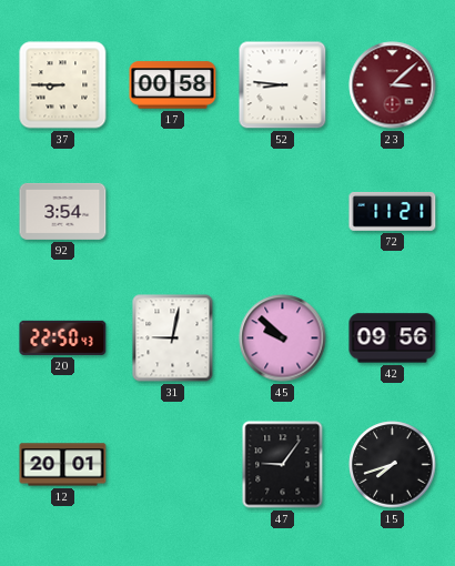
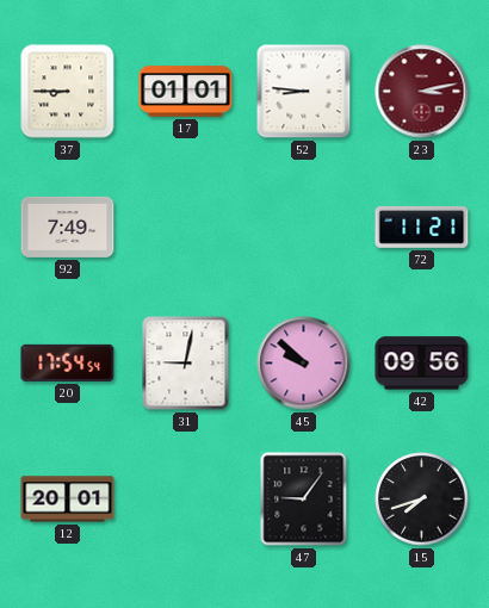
17: 00:58 -> 01:01 (186, 92)
23: 3:08 -> 3:13 (422, 92)
92: 3:54 -> 7:49 (68, 227)
20: 22:50 -> 17:54 (68, 362)
